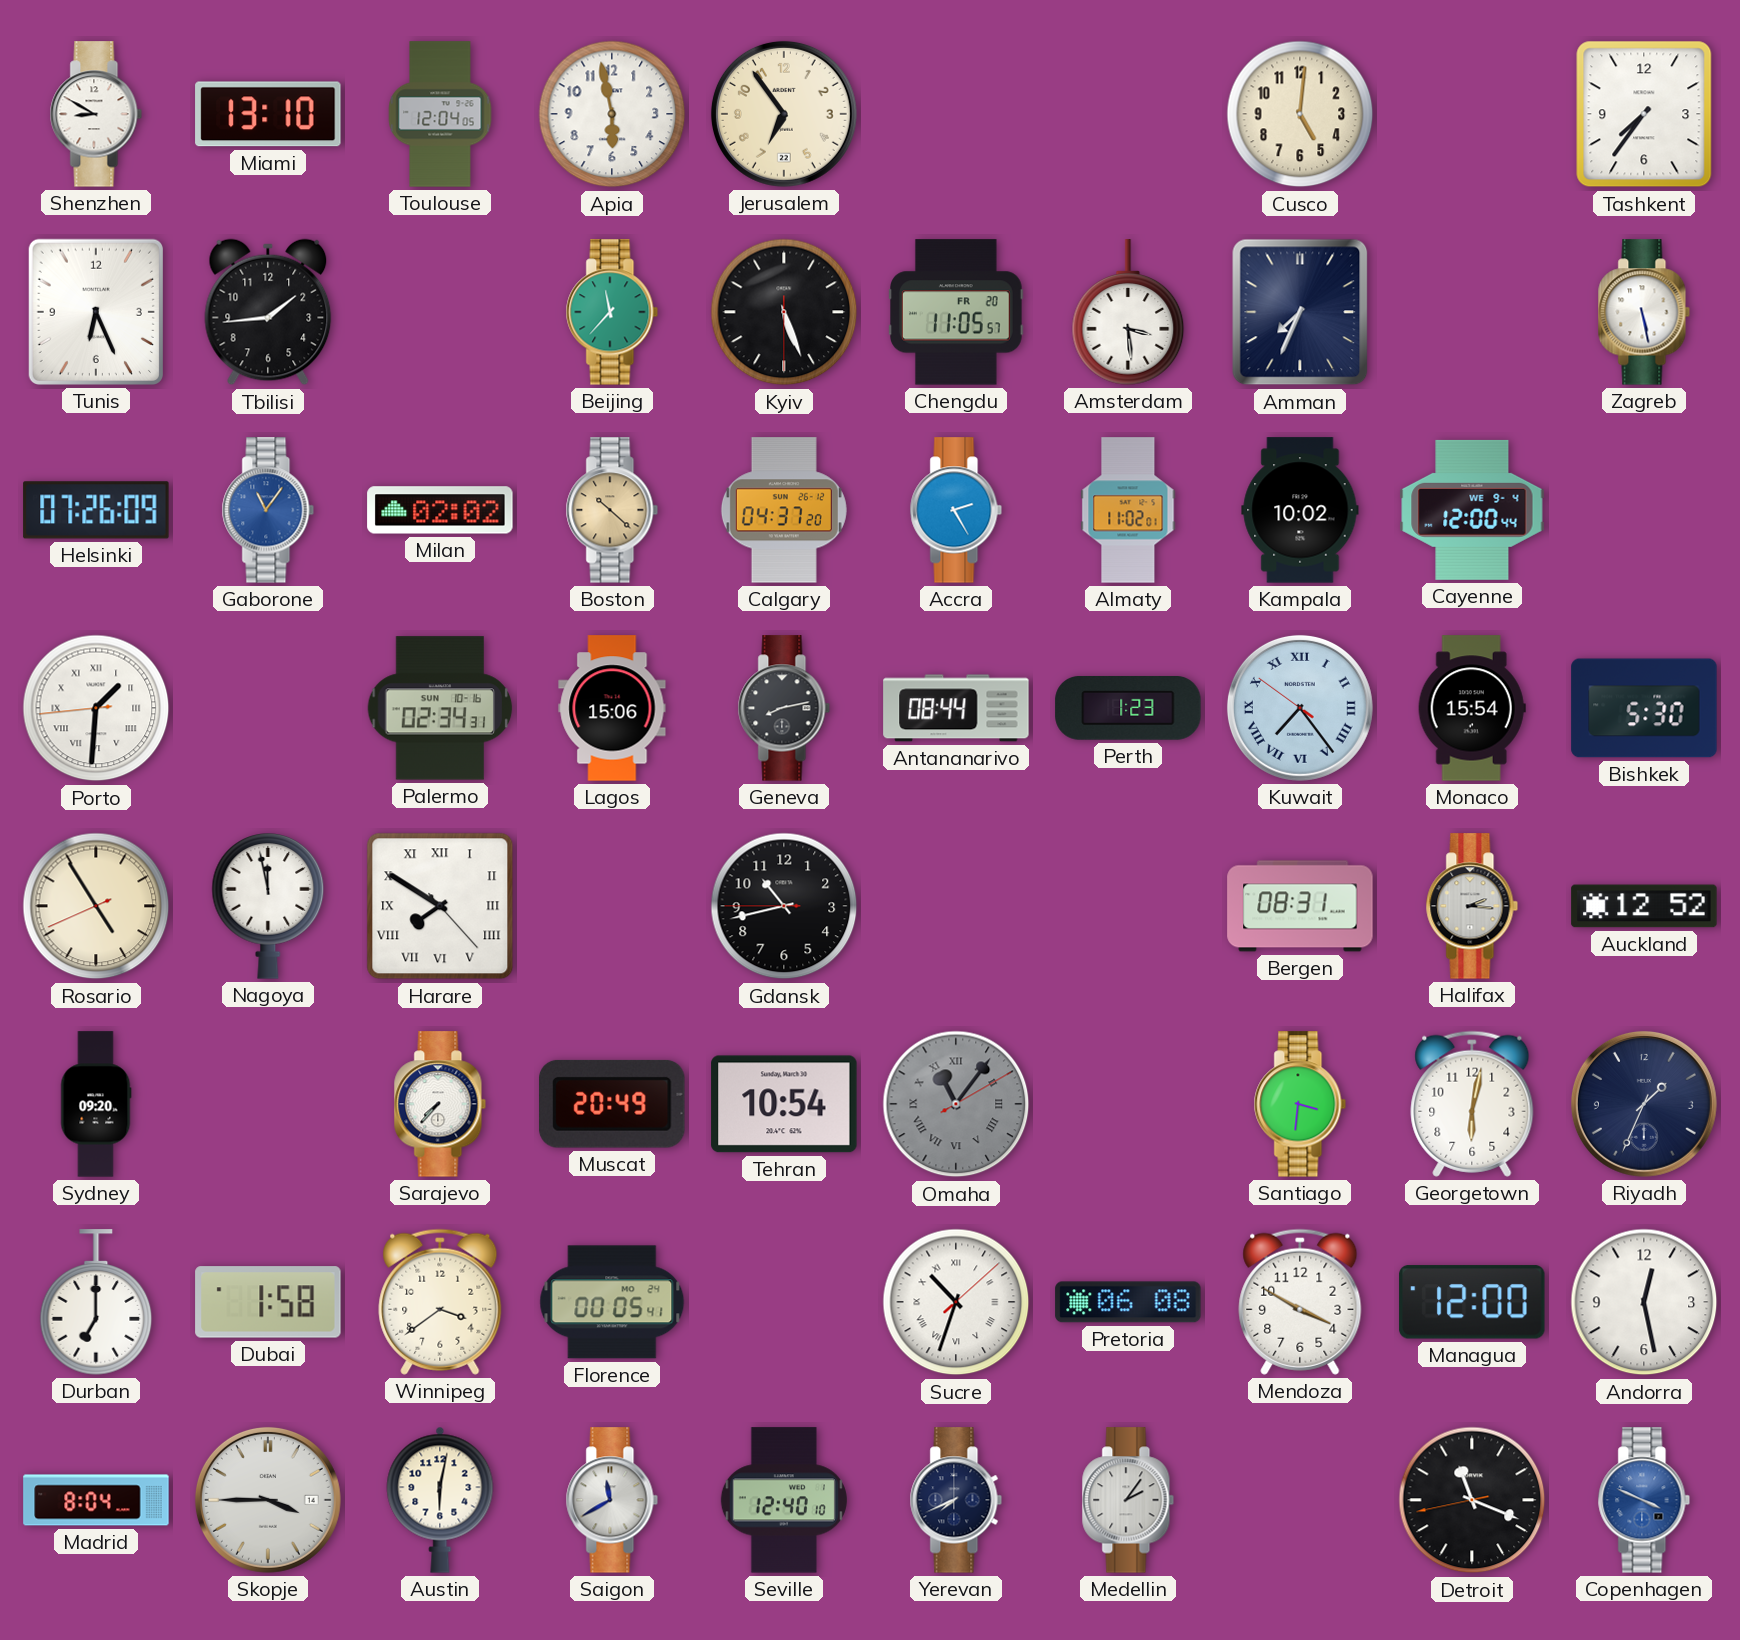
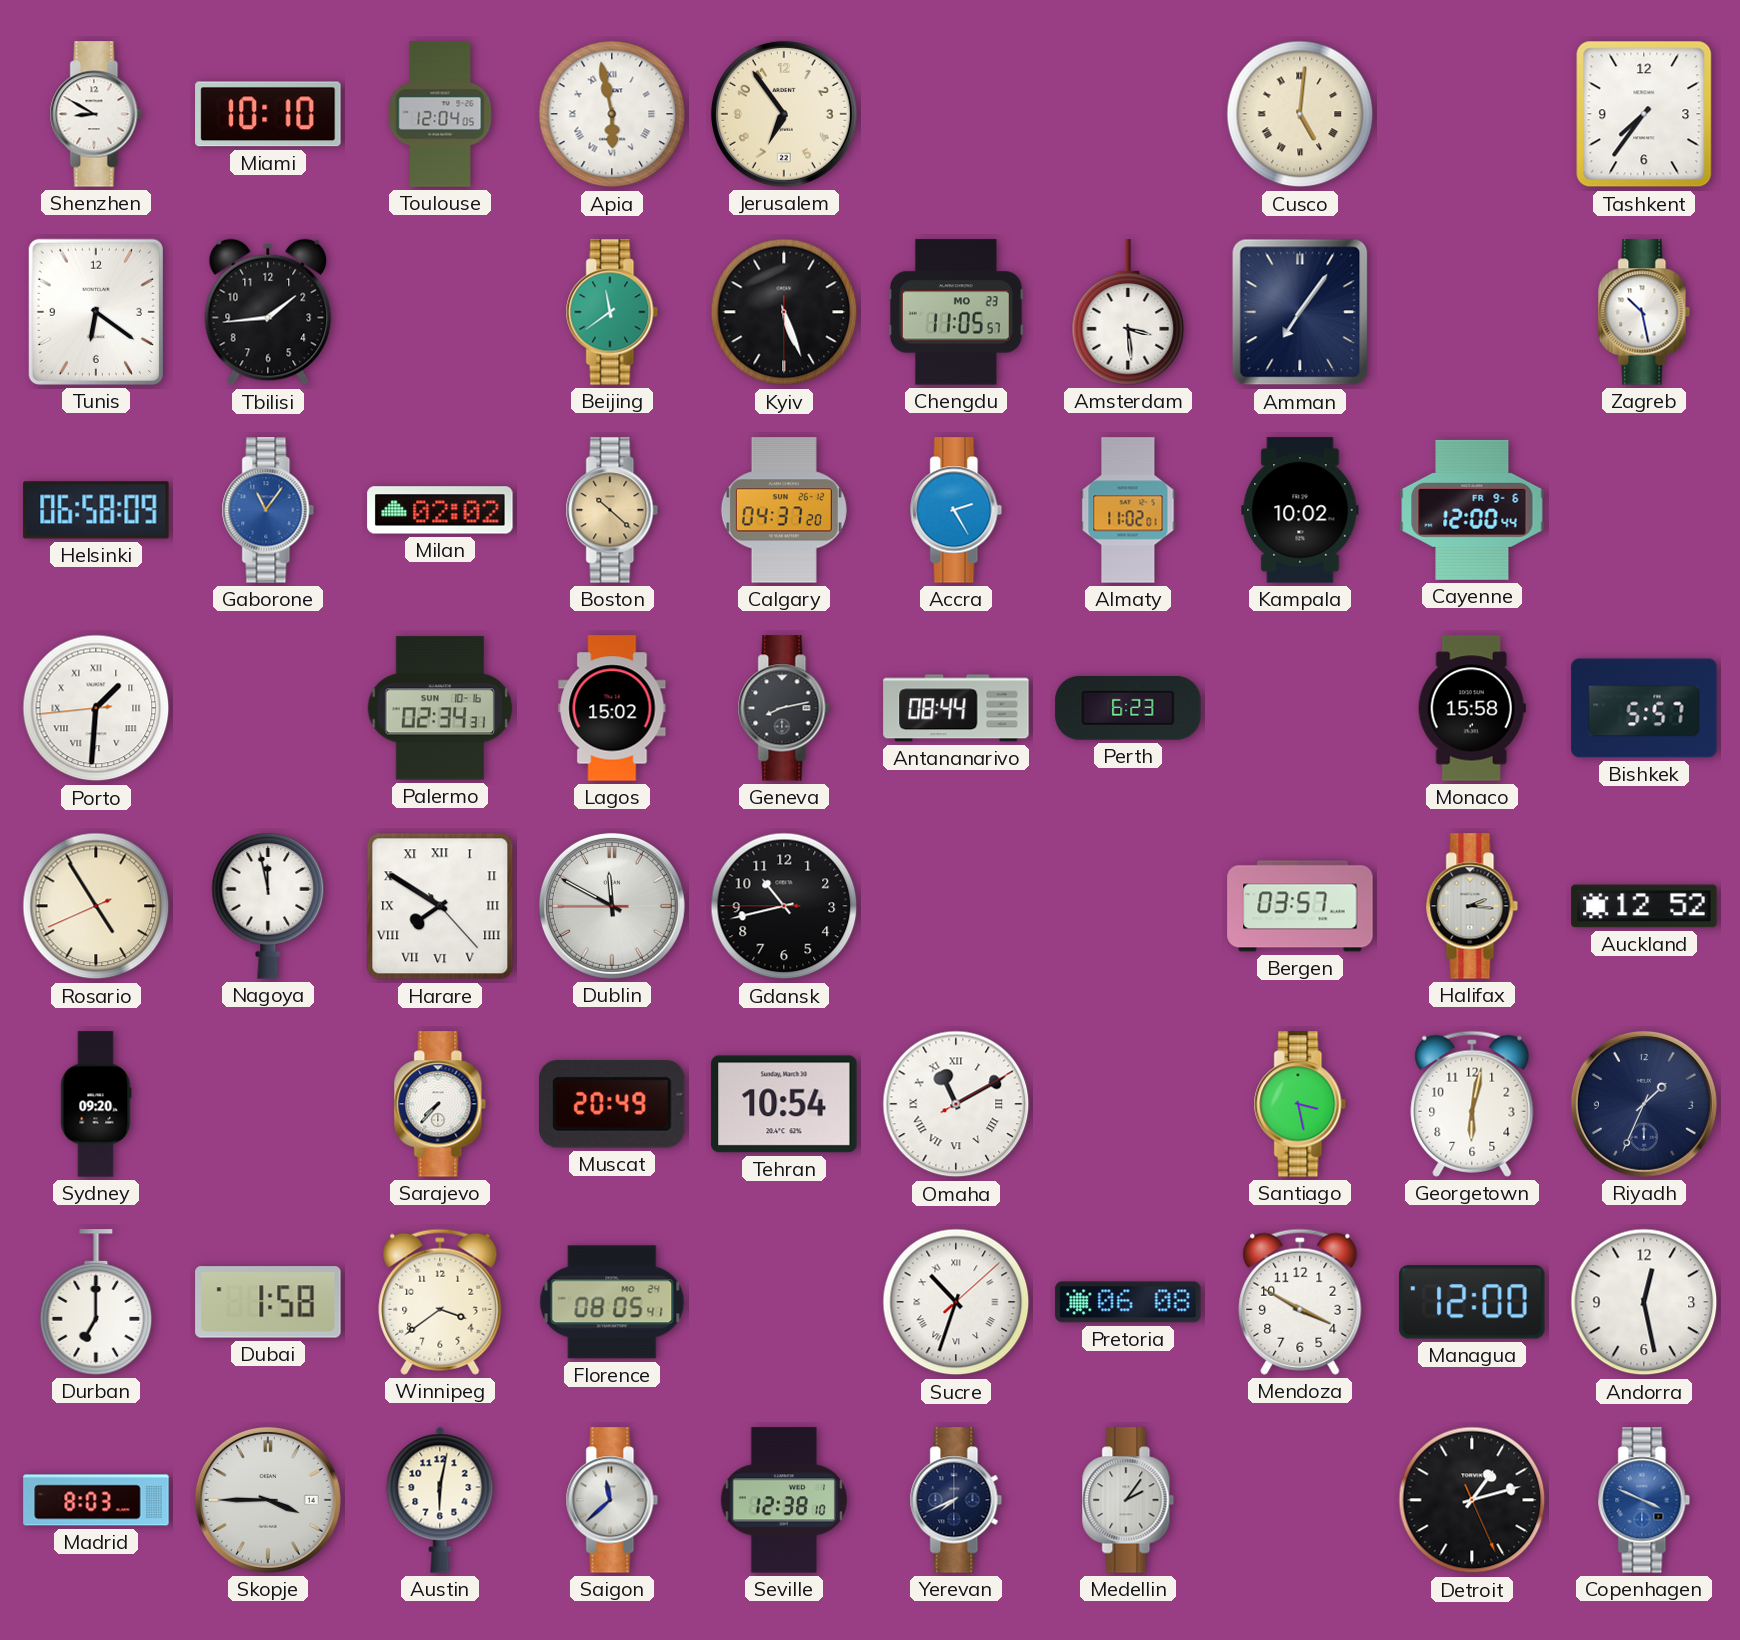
Miami: 13:10 -> 10:10 (268, 114)
Apia numerals: Arabic -> Roman (612, 114)
Cusco numerals: Arabic -> Roman (1300, 114)
Tunis: 6:26 -> 6:21 (96, 312)
Beijing: 11:37 -> 11:39 (612, 312)
Chengdu date: FR 20 -> MO 23 (957, 312)
Amman: 7:34 -> 7:06 (1300, 312)
Zagreb: 5:28 -> 10:28 (1644, 312)
Helsinki: 07:26 -> 06:58 (96, 510)
Cayenne date: WE 9-4 -> FR 9-6 (1472, 510)
Lagos: 15:06 -> 15:02 (612, 708)
Perth: 1:23 -> 6:23 (1128, 709)
Kuwait: 7:23 -> none (1300, 708)
Monaco: 15:54 -> 15:58 (1472, 708)
Bishkek: 5:30 -> 5:57 (1644, 708)
Dublin: none -> 11:49 (612, 906)
Bergen: 08:31 -> 03:57 (1300, 906)
Omaha: 11:06 -> 11:10 (956, 1104)
Omaha dial: grey -> white (956, 1104)
Santiago: 3:31 -> 3:28 (1300, 1104)
Florence: 00:05 -> 08:05 (612, 1302)
Madrid: 8:04 -> 8:03 (96, 1500)
Saigon: 11:40 -> 11:38 (612, 1500)
Seville: 12:40 -> 12:38 (784, 1500)
Detroit: 11:18 -> 1:12 (1472, 1500)
